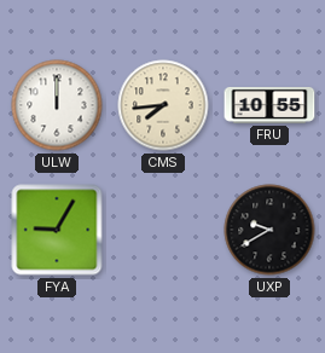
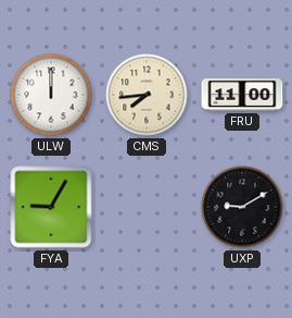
FRU: 10:55 -> 11:00 (242, 95)
UXP: 9:40 -> 9:10 (242, 207)
